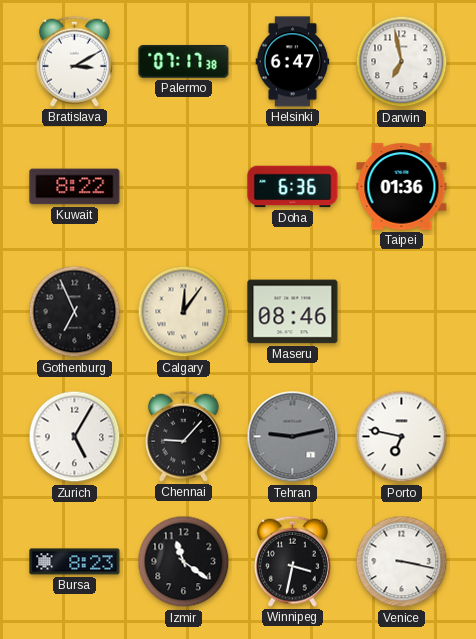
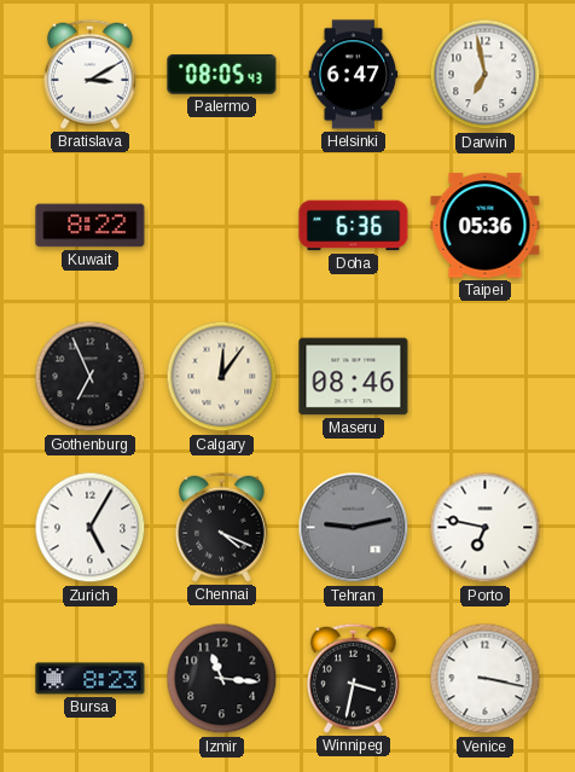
Palermo: 07:17 -> 08:05 (222, 74)
Taipei: 01:36 -> 05:36 (486, 226)
Chennai: 9:07 -> 4:19 (222, 527)
Izmir: 11:21 -> 11:16 (222, 679)
